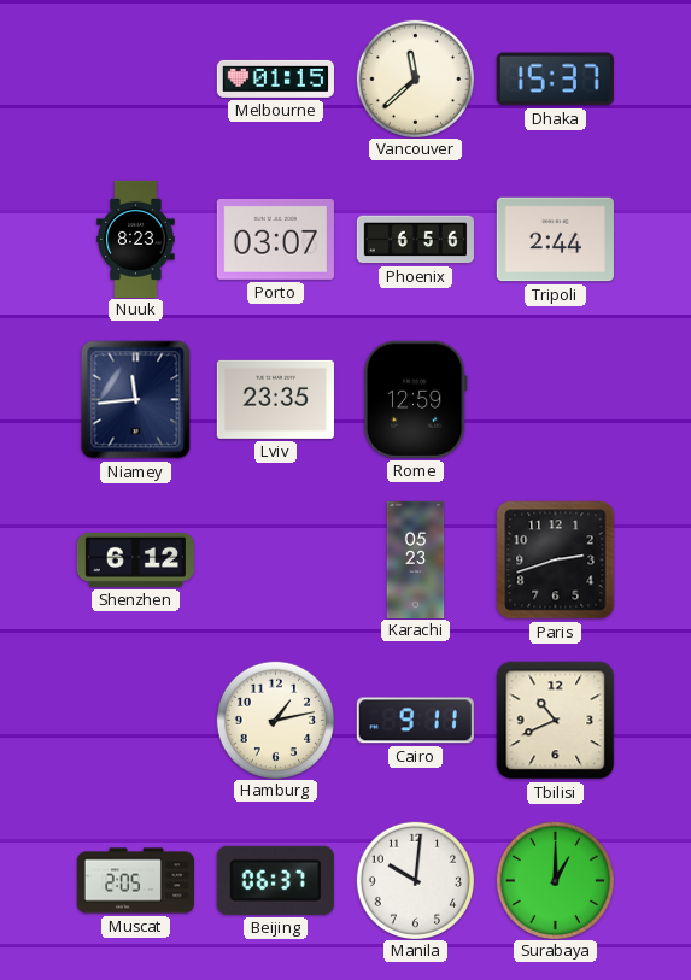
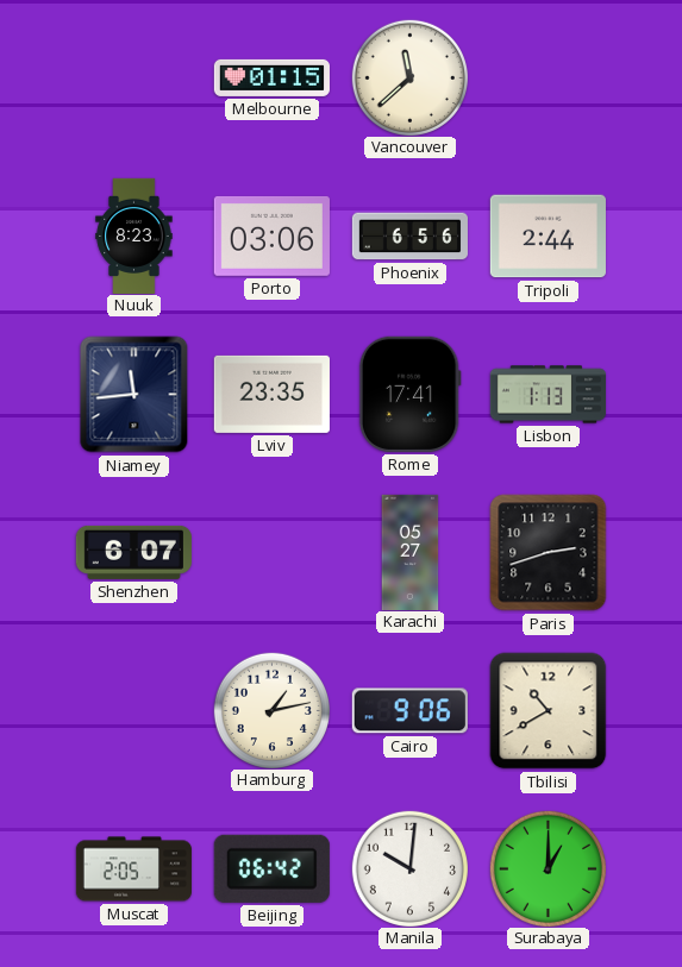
Dhaka: 15:37 -> none (555, 80)
Porto: 03:07 -> 03:06 (271, 236)
Rome: 12:59 -> 17:41 (409, 394)
Lisbon: none -> 1:13 (548, 395)
Shenzhen: 6:12 -> 6:07 (133, 552)
Karachi: 05:23 -> 05:27 (411, 552)
Cairo: 9:11 -> 9:06 (409, 711)
Tbilisi: 10:41 -> 10:40 (549, 711)
Beijing: 06:37 -> 06:42 (271, 868)
